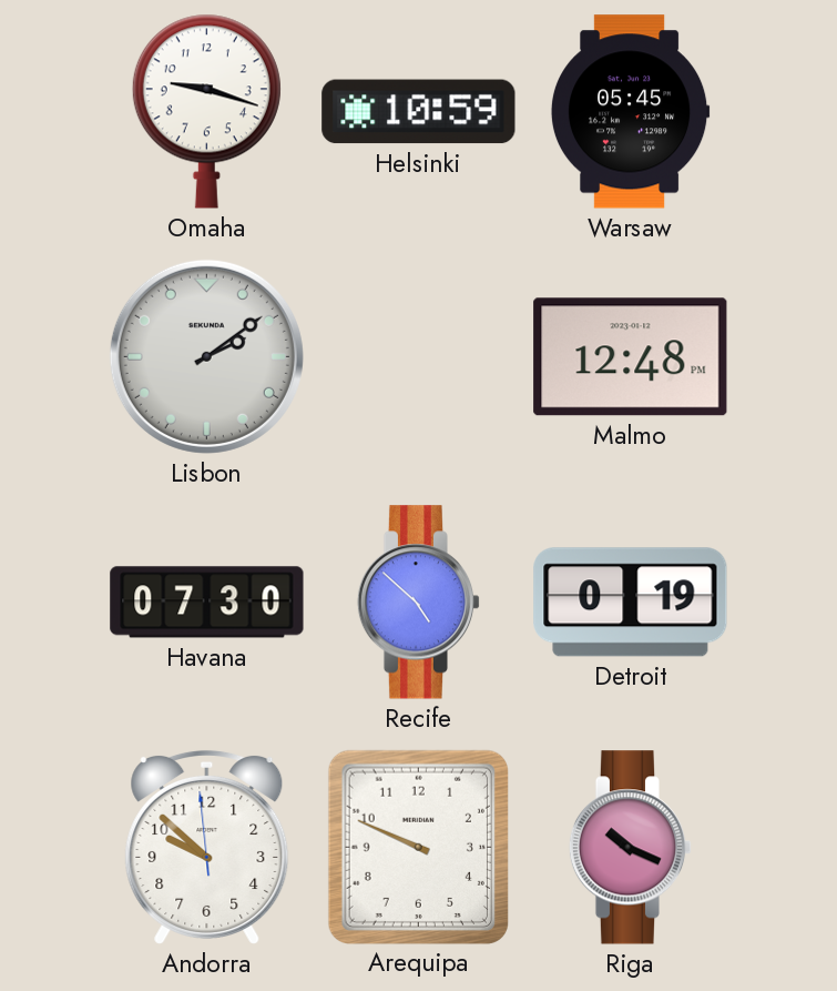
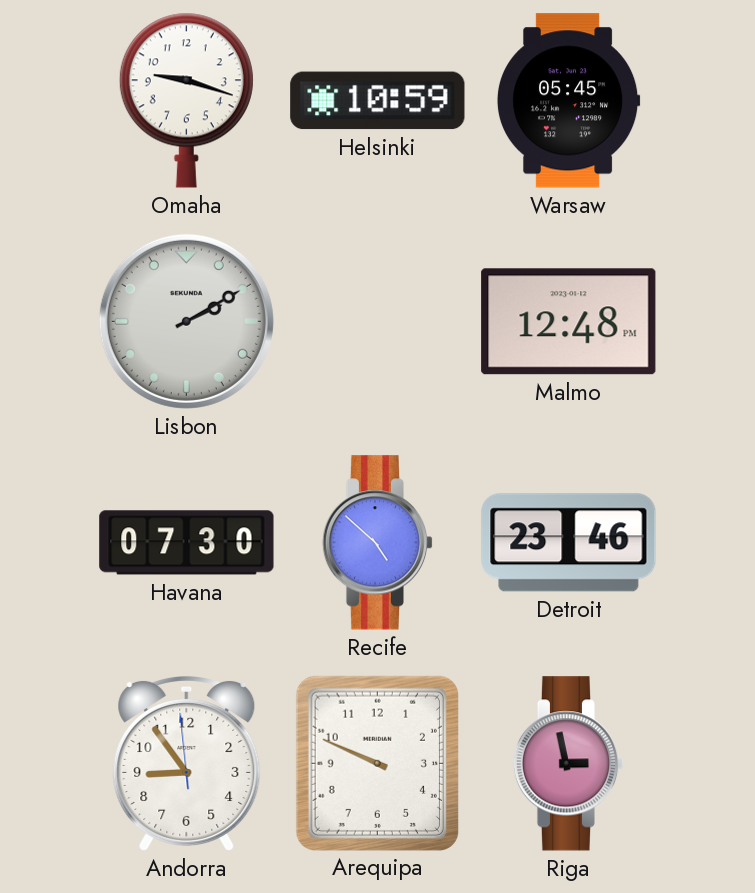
Lisbon: 2:09 -> 2:10 (186, 321)
Detroit: 0:19 -> 23:46 (569, 543)
Andorra: 9:51 -> 8:53 (187, 763)
Riga: 10:19 -> 2:58 (569, 764)
